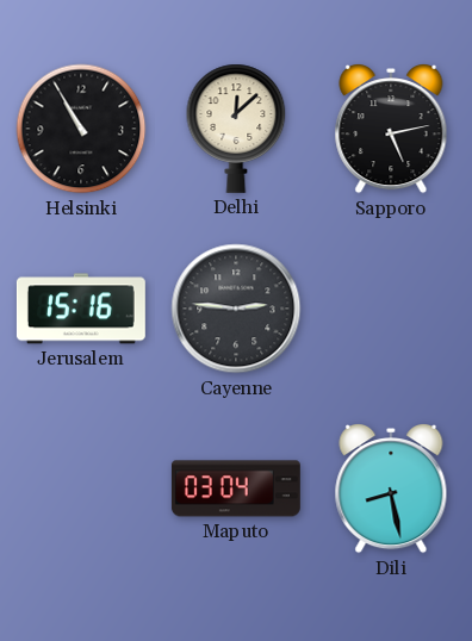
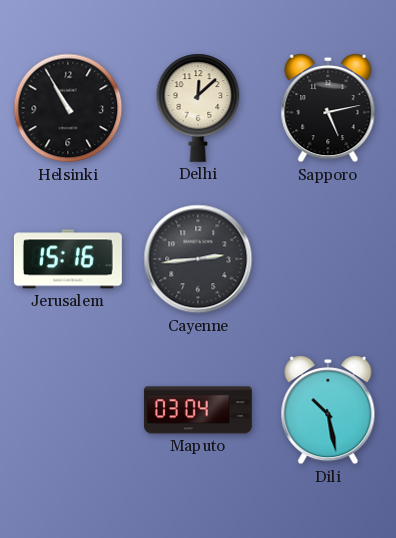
Cayenne: 2:46 -> 2:44 (198, 259)
Dili: 8:28 -> 10:28 (328, 411)
